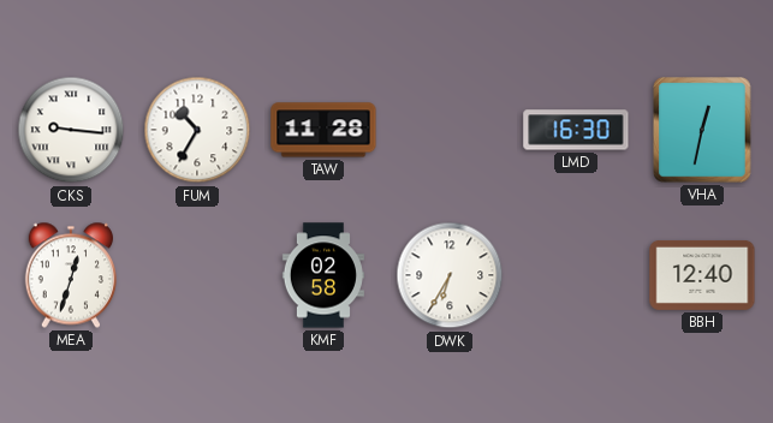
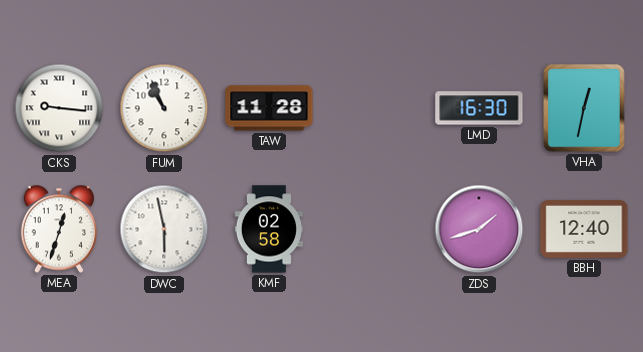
FUM: 10:35 -> 10:56 (164, 108)
DWC: none -> 5:58 (164, 229)
DWK: 6:35 -> none (450, 275)
ZDS: none -> 1:42 (479, 229)
